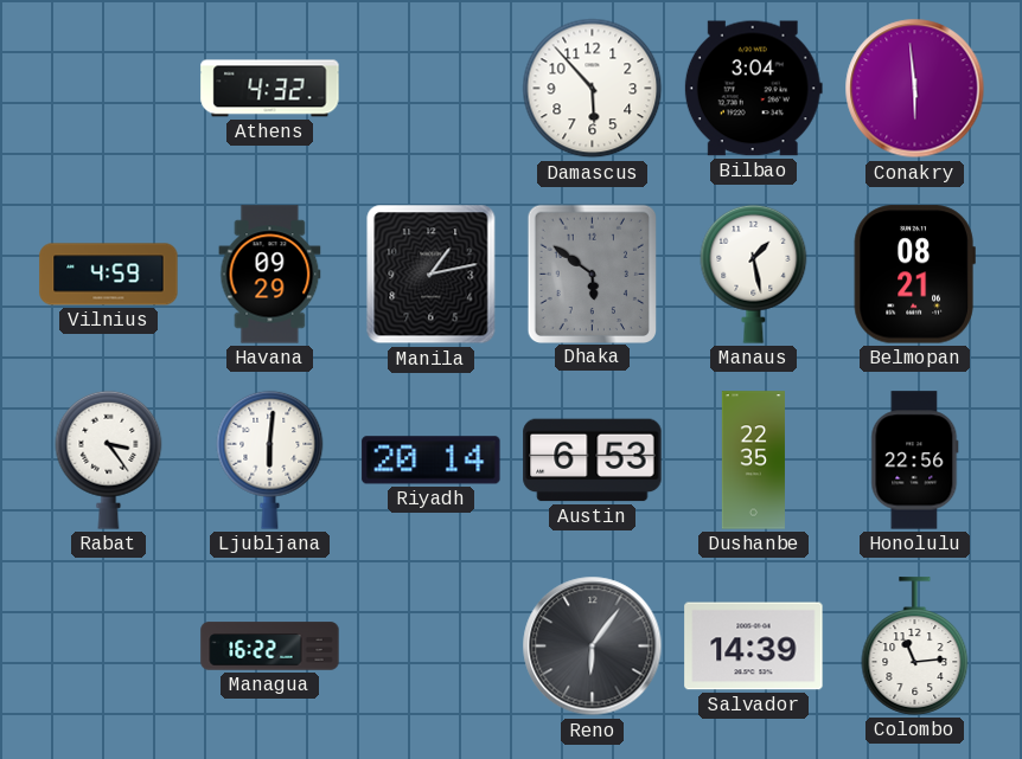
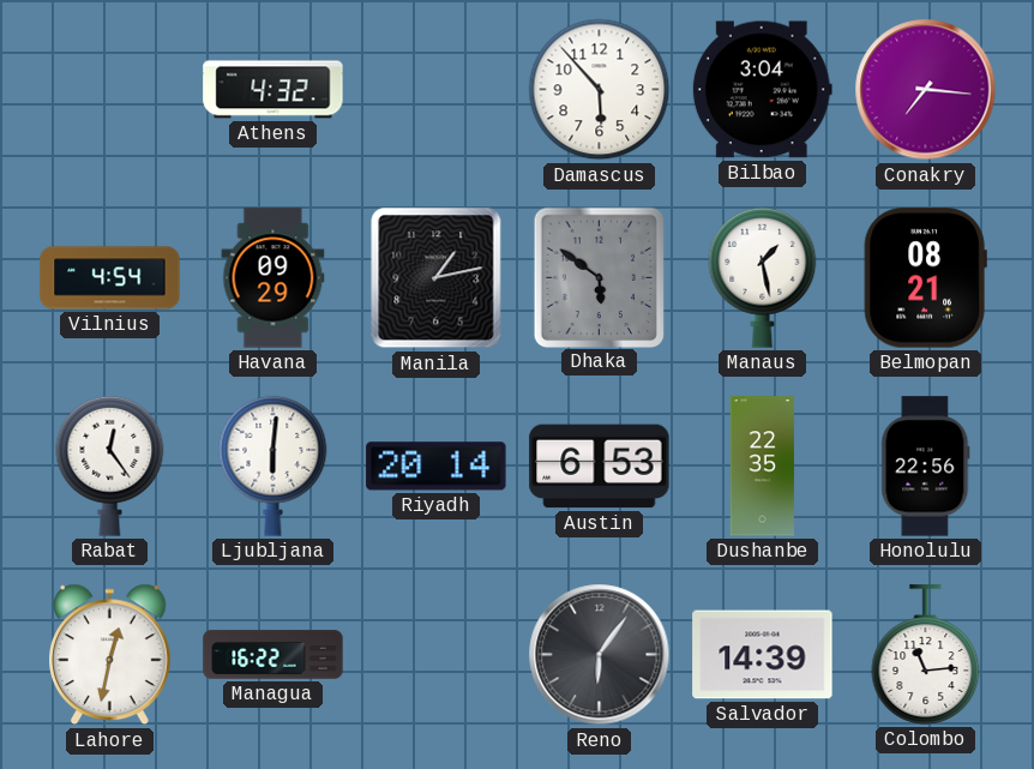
Conakry: 5:59 -> 7:16 (926, 90)
Vilnius: 4:59 -> 4:54 (110, 278)
Rabat: 3:24 -> 12:24 (110, 465)
Lahore: none -> 12:32 (110, 655)
